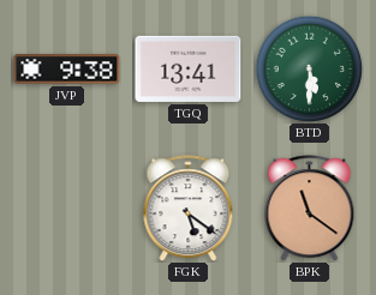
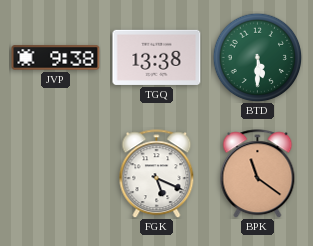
TGQ: 13:41 -> 13:38 (157, 57)
FGK: 5:21 -> 5:19 (157, 174)
